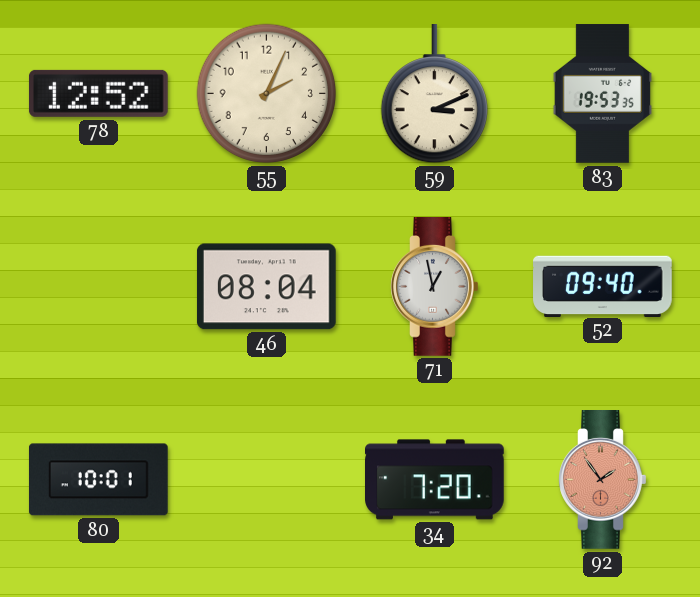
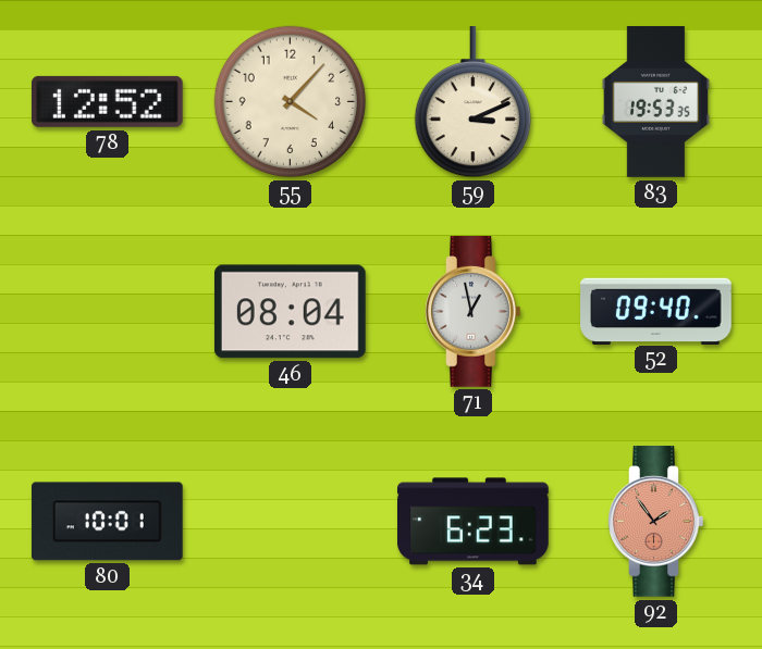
55: 2:04 -> 4:07 (291, 102)
34: 7:20 -> 6:23 (474, 522)
